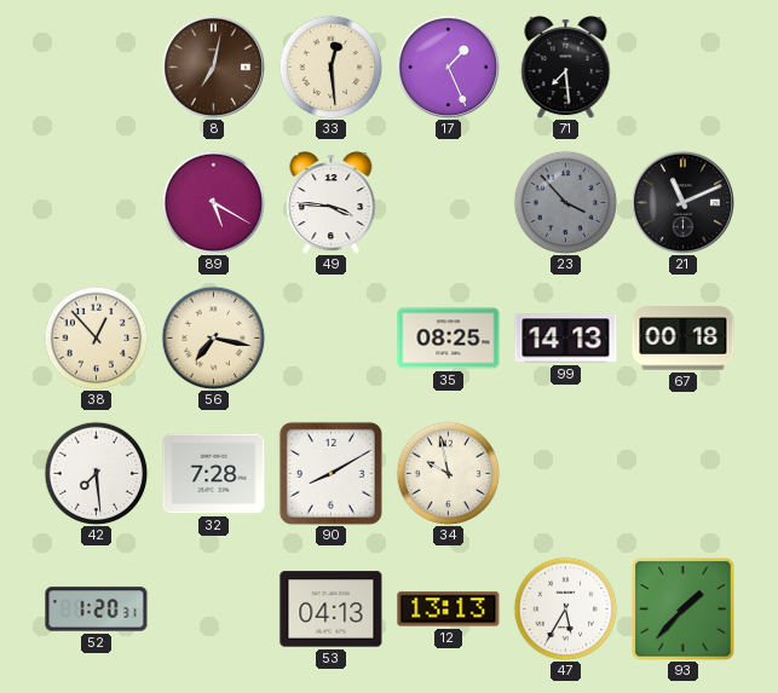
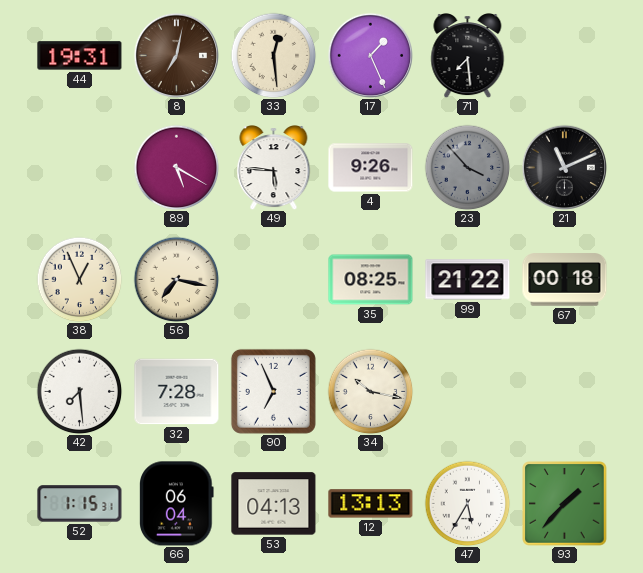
44: none -> 19:31 (80, 56)
49: 3:46 -> 5:46 (274, 168)
4: none -> 9:26 (371, 168)
38: 12:53 -> 12:56 (79, 279)
99: 14:13 -> 21:22 (468, 280)
90: 8:10 -> 6:56 (273, 391)
34: 9:58 -> 10:17 (370, 391)
52: 1:20 -> 1:15 (80, 504)
66: none -> 06:04 (177, 504)
